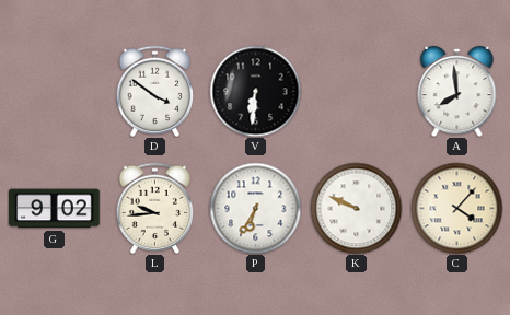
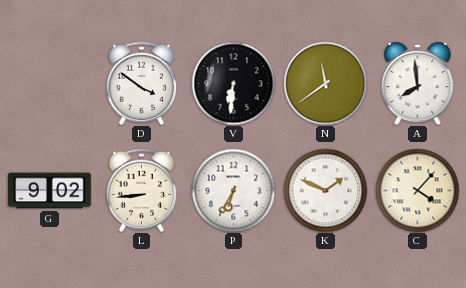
N: none -> 11:39 (325, 83)
L: 9:44 -> 8:44 (142, 190)
K: 9:49 -> 1:49 (325, 190)
